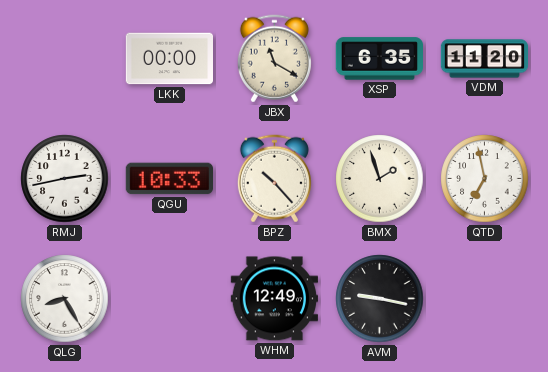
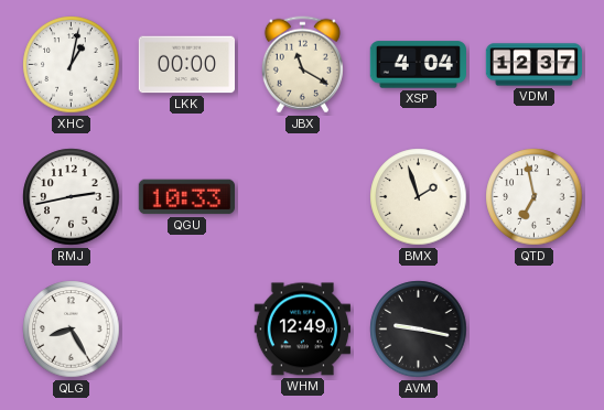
XHC: none -> 1:02 (72, 65)
XSP: 6:35 -> 4:04 (418, 65)
VDM: 11:20 -> 12:37 (535, 65)
BPZ: 10:23 -> none (274, 179)
